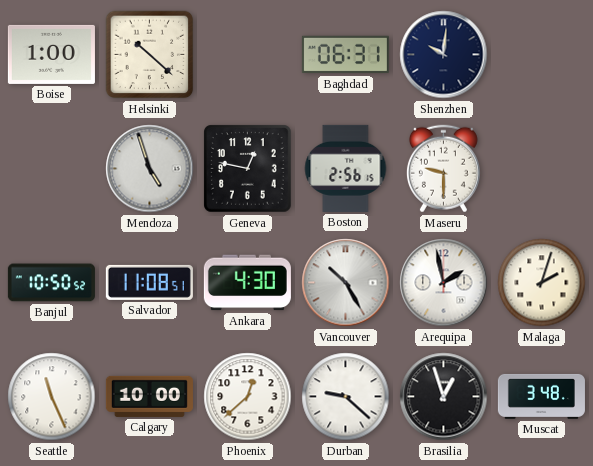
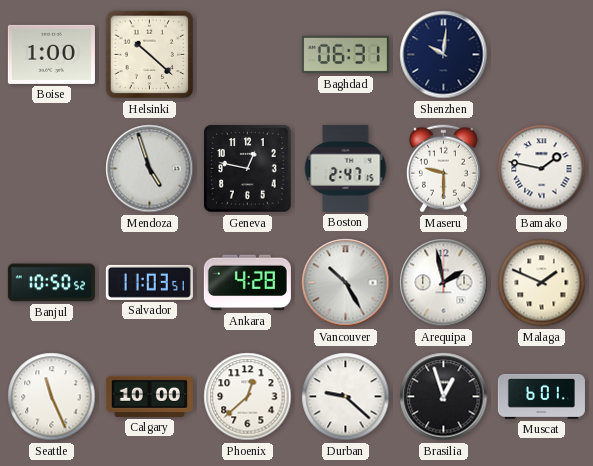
Boston: 2:56 -> 2:47 (346, 168)
Bamako: none -> 1:47 (542, 169)
Salvador: 11:08 -> 11:03 (149, 282)
Ankara: 4:30 -> 4:28 (247, 283)
Malaga: 2:03 -> 1:49 (542, 283)
Muscat: 3:48 -> 6:01 (541, 396)
